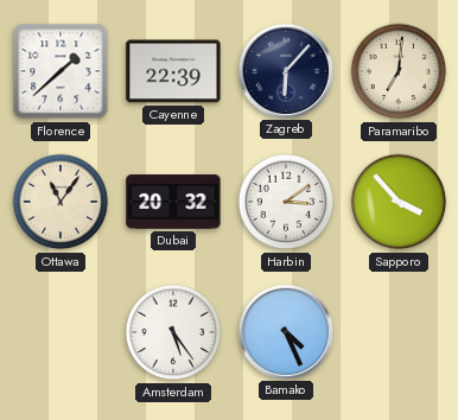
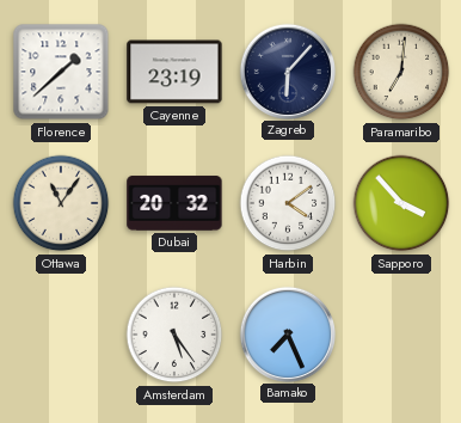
Cayenne: 22:39 -> 23:19 (174, 72)
Harbin: 3:09 -> 4:09 (288, 203)
Bamako: 4:26 -> 7:26 (287, 333)
